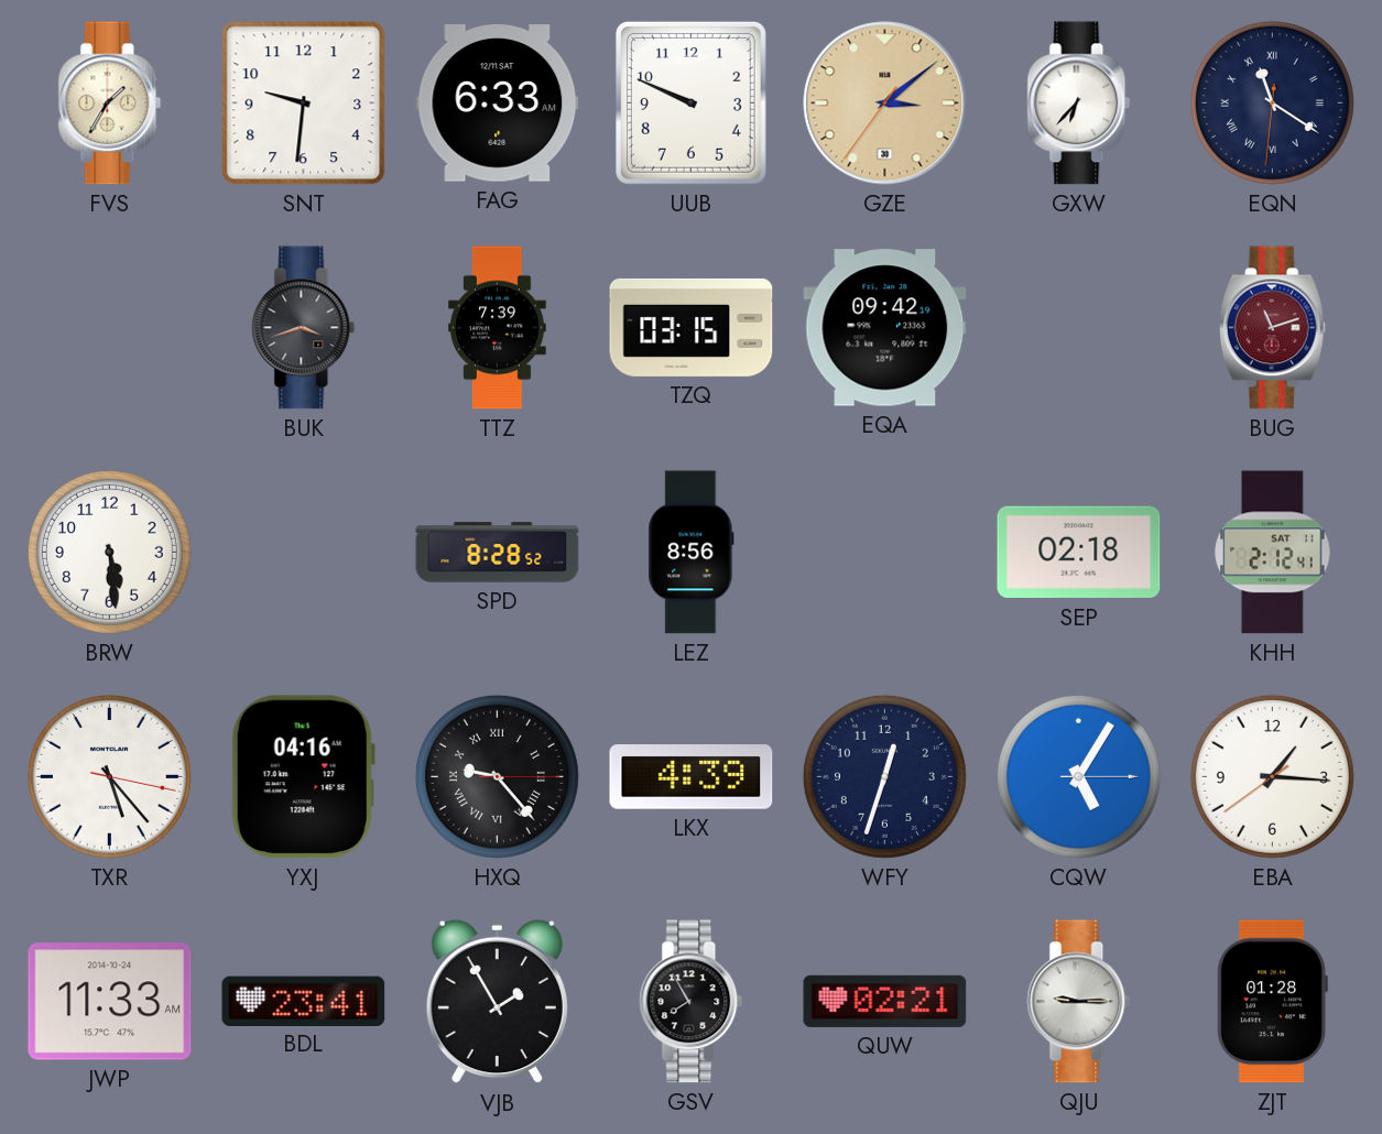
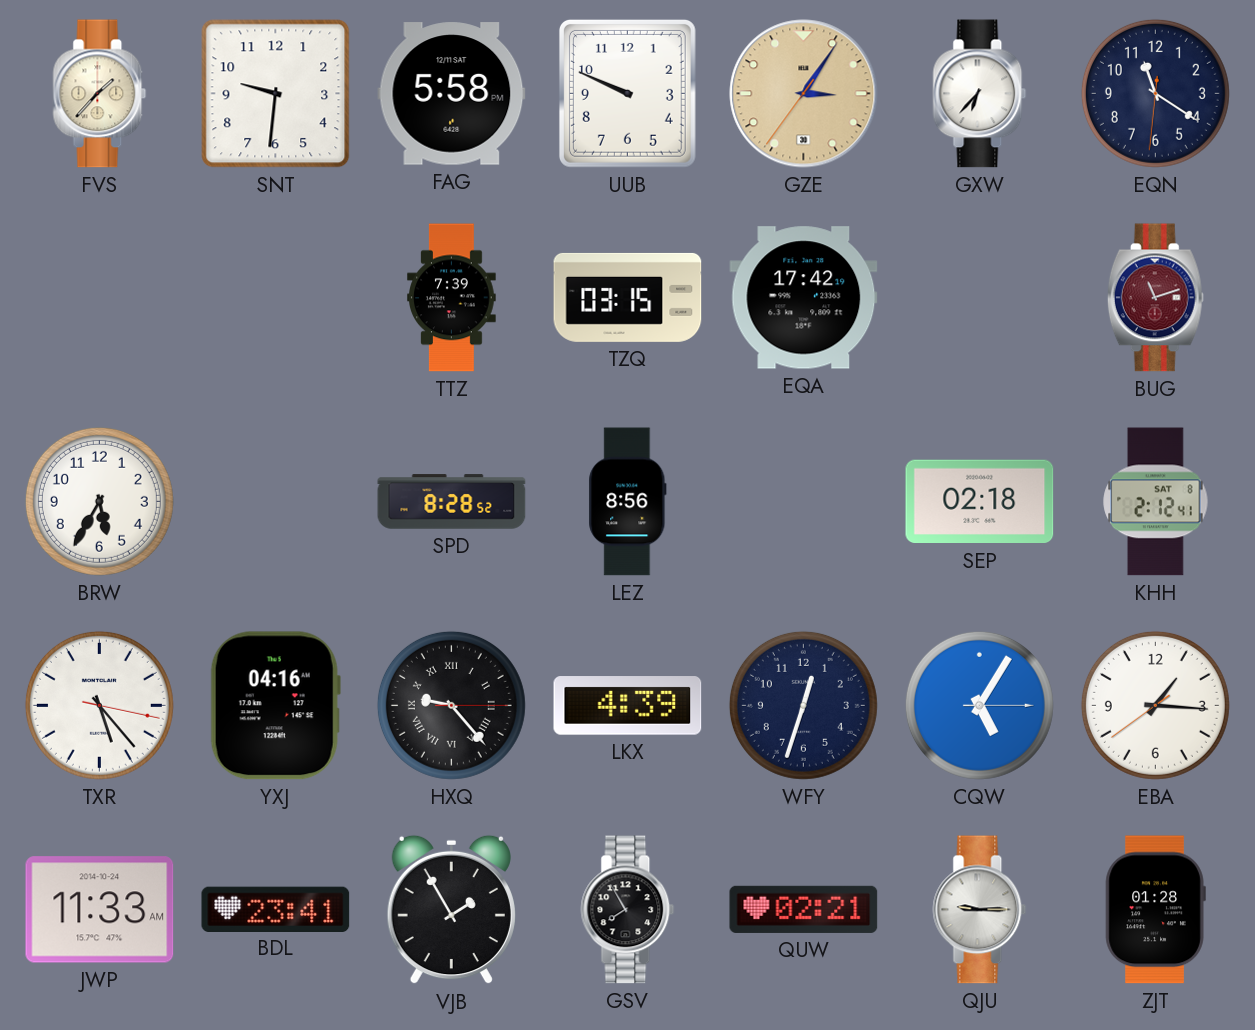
FVS: 1:35 -> 1:37 (100, 94)
FAG: 6:33 -> 5:58 (452, 94)
GZE: 3:08 -> 3:05 (804, 94)
EQN numerals: Roman -> Arabic (1155, 93)
BUK: 3:42 -> none (304, 328)
EQA: 09:42 -> 17:42 (804, 298)
BRW: 5:29 -> 5:35 (99, 501)
KHH date: SAT 11 -> SAT 8 (1156, 502)
